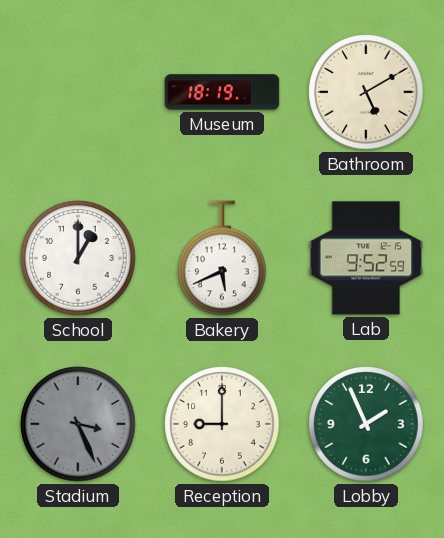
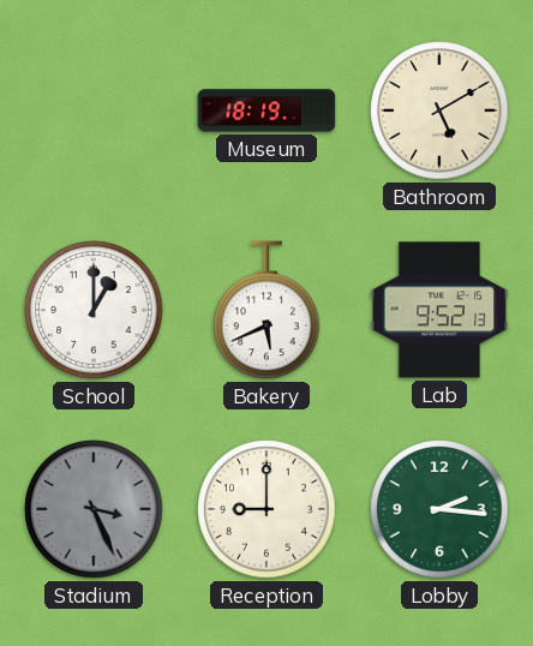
Lab: 9:52:59 -> 9:52:13 (439, 310)
Lobby: 1:56 -> 2:16 (439, 509)
